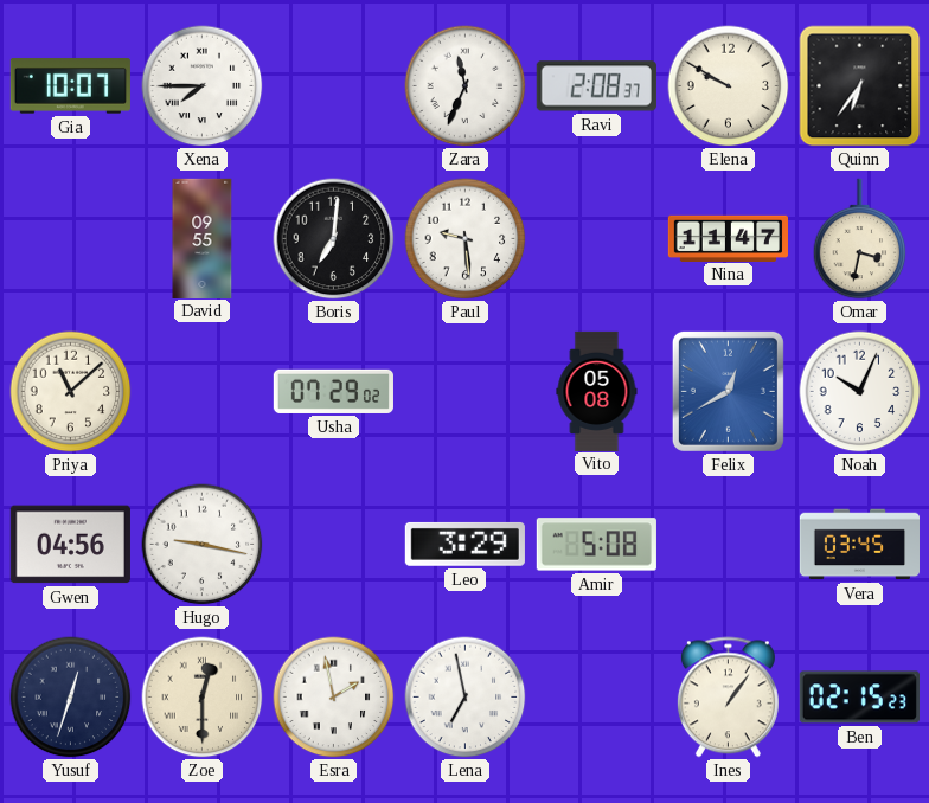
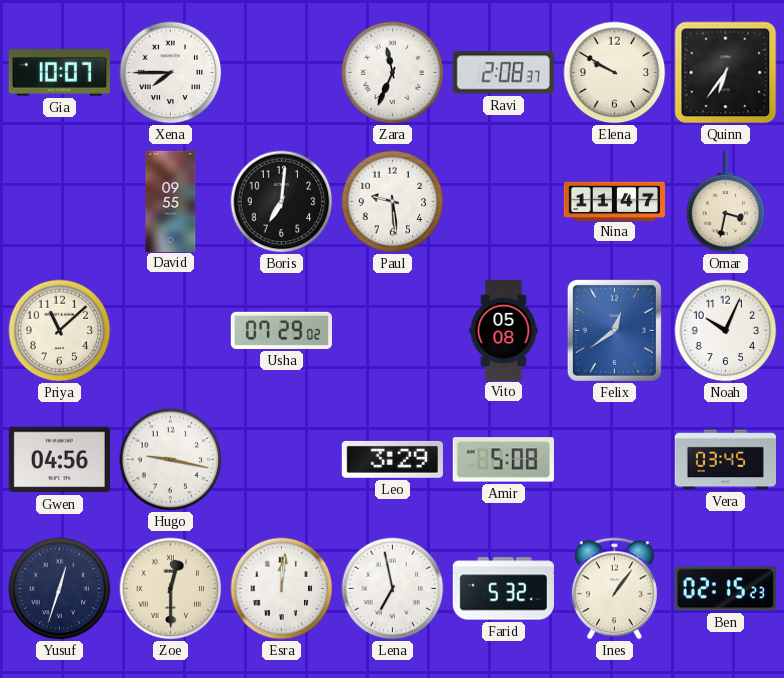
Felix: 12:40 -> 12:39 (614, 330)
Esra: 1:58 -> 12:01 (282, 589)
Farid: none -> 5:32 (503, 589)
